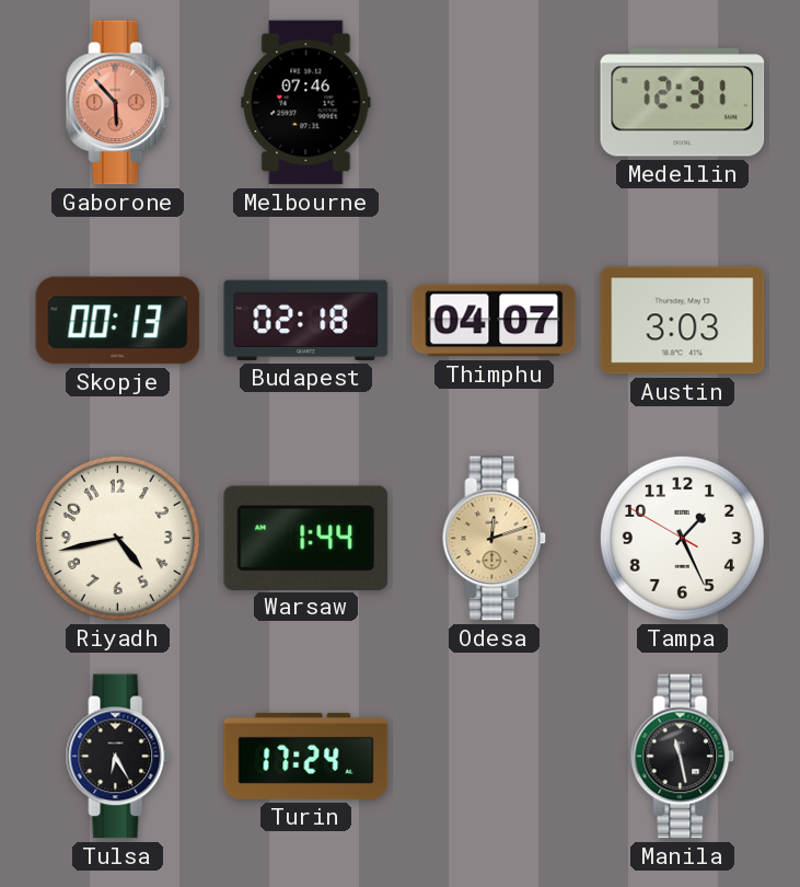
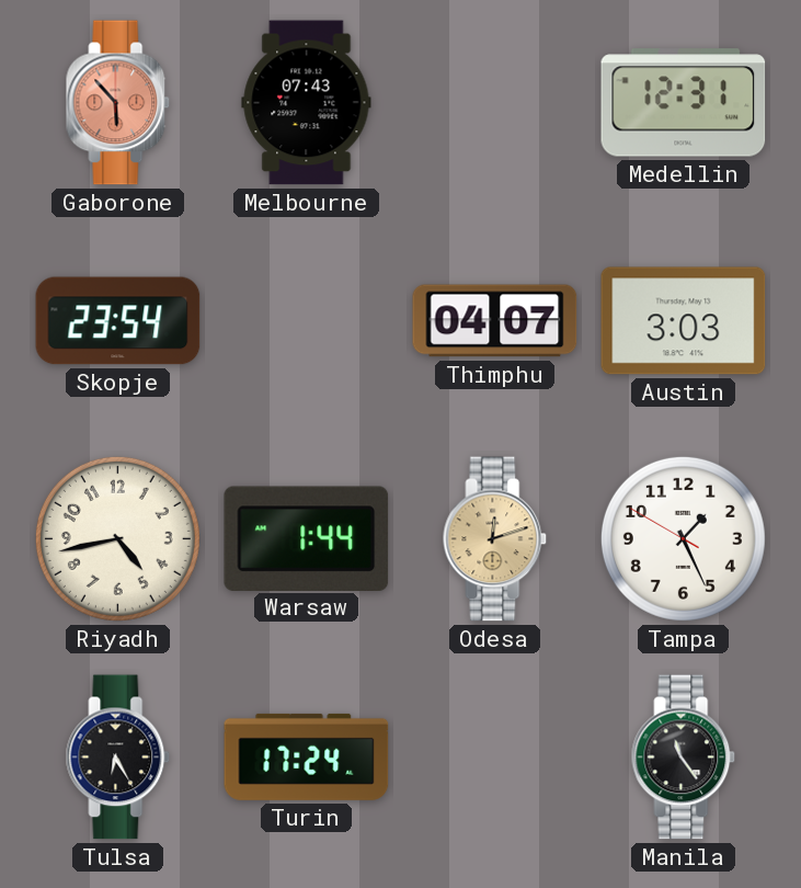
Melbourne: 07:46 -> 07:43 (307, 103)
Skopje: 00:13 -> 23:54 (118, 321)
Budapest: 02:18 -> none (306, 320)
Manila: 11:28 -> 11:24 (684, 758)
